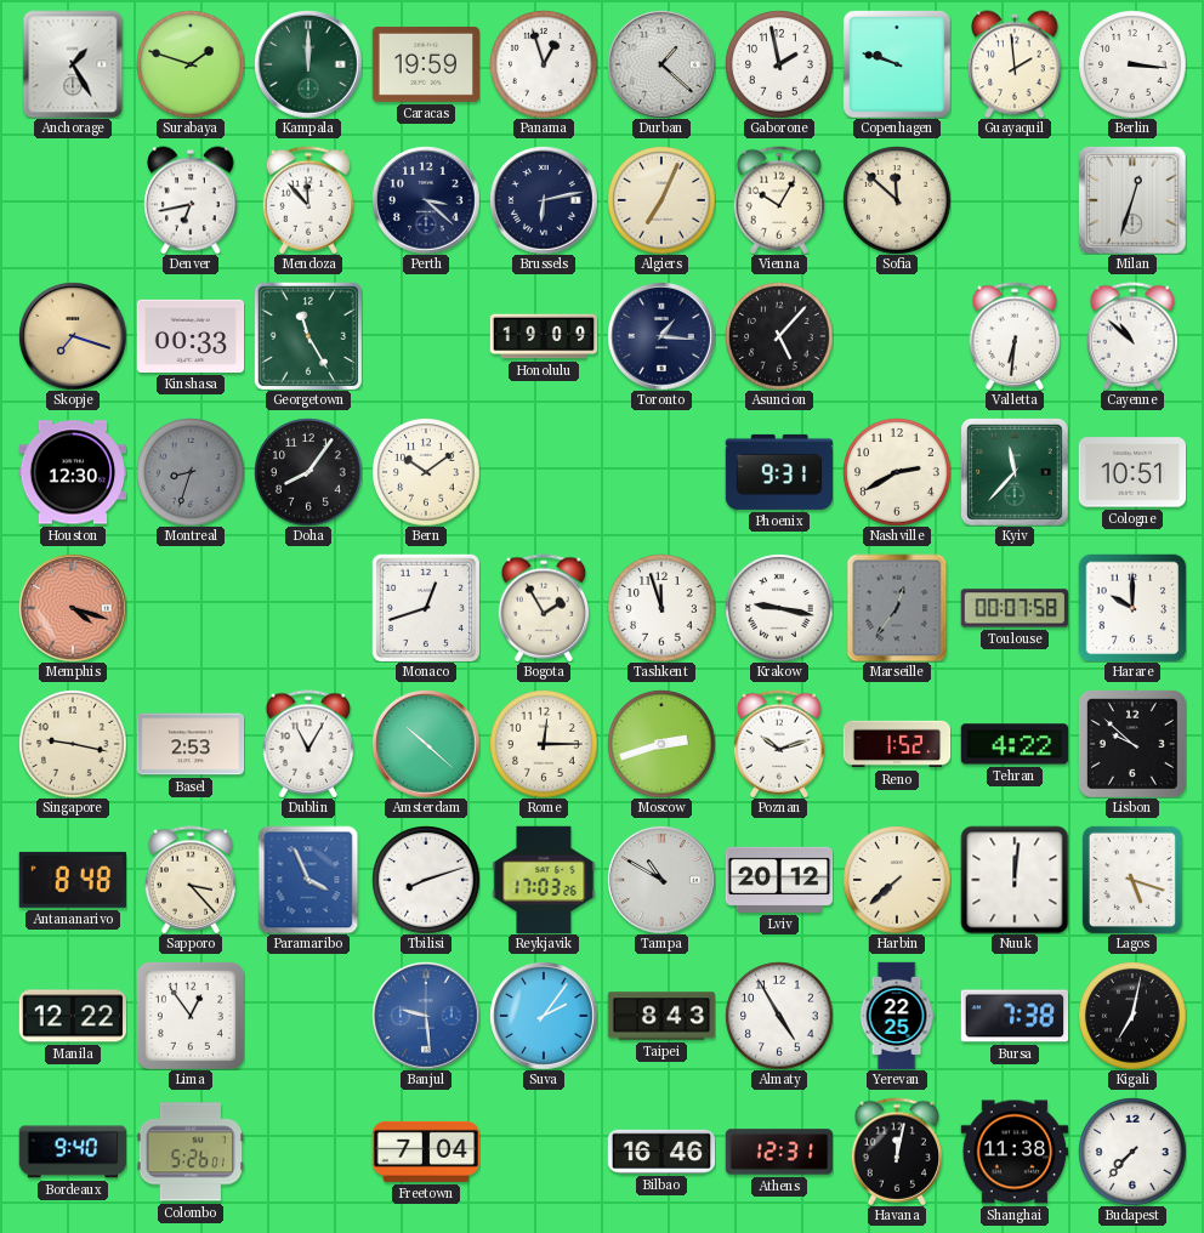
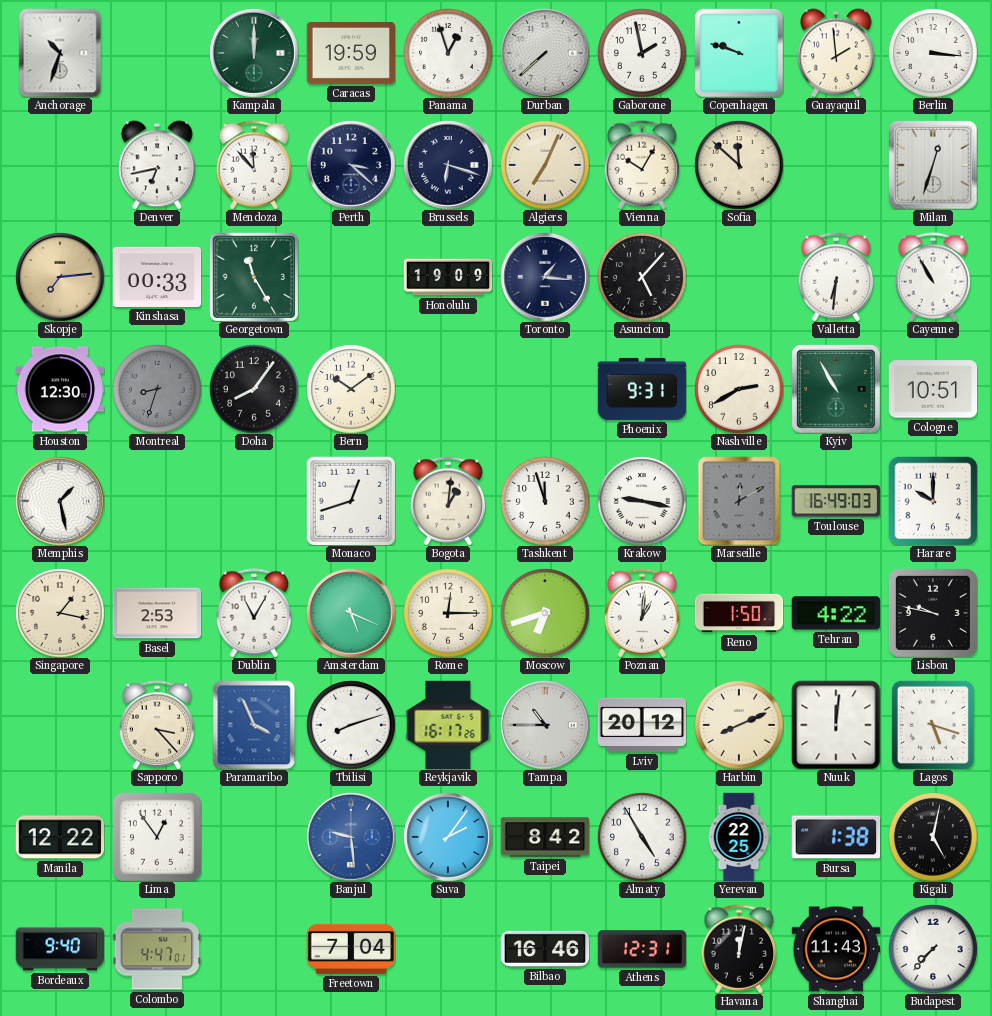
Anchorage: 1:25 -> 10:33 (60, 53)
Surabaya: 1:48 -> none (191, 64)
Durban: 1:22 -> 7:38 (545, 53)
Brussels: 6:13 -> 6:18 (448, 165)
Skopje: 7:18 -> 7:14 (60, 277)
Cayenne: 10:52 -> 10:55 (933, 277)
Kyiv: 11:37 -> 10:55 (836, 389)
Memphis: 4:18 -> 1:28 (60, 501)
Memphis dial: salmon -> white (60, 501)
Bogota: 1:55 -> 1:01 (448, 501)
Marseille: 12:36 -> 12:10 (739, 501)
Toulouse: 00:07 -> 16:49 (836, 501)
Singapore: 9:17 -> 1:17 (60, 613)
Amsterdam: 10:22 -> 5:19 (351, 613)
Moscow: 2:42 -> 6:42 (545, 613)
Poznan: 10:12 -> 1:01 (642, 613)
Reno: 1:52 -> 1:50 (739, 613)
Lisbon: 9:52 -> 9:47 (933, 613)
Antananarivo: 8:48 -> none (72, 880)
Reykjavik: 17:03 -> 16:17 (448, 725)
Tampa: 10:50 -> 10:45 (545, 725)
Harbin: 7:38 -> 8:11 (739, 725)
Taipei: 8:43 -> 8:42 (545, 837)
Bursa: 7:38 -> 1:38 (836, 837)
Kigali: 7:02 -> 5:02 (933, 837)
Colombo: 5:26 -> 4:47 (156, 949)
Shanghai: 11:38 -> 11:43 (836, 949)
